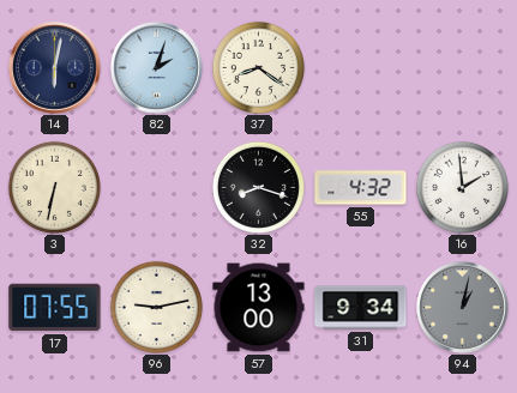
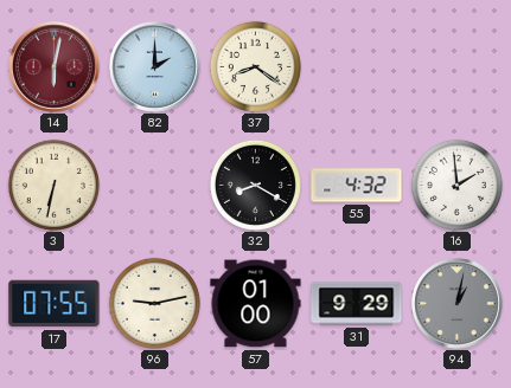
14 dial: navy -> burgundy (55, 67)
82: 2:03 -> 2:00 (155, 67)
32: 8:18 -> 8:20 (255, 185)
57: 13:00 -> 01:00 (256, 304)
31: 9:34 -> 9:29 (357, 304)
